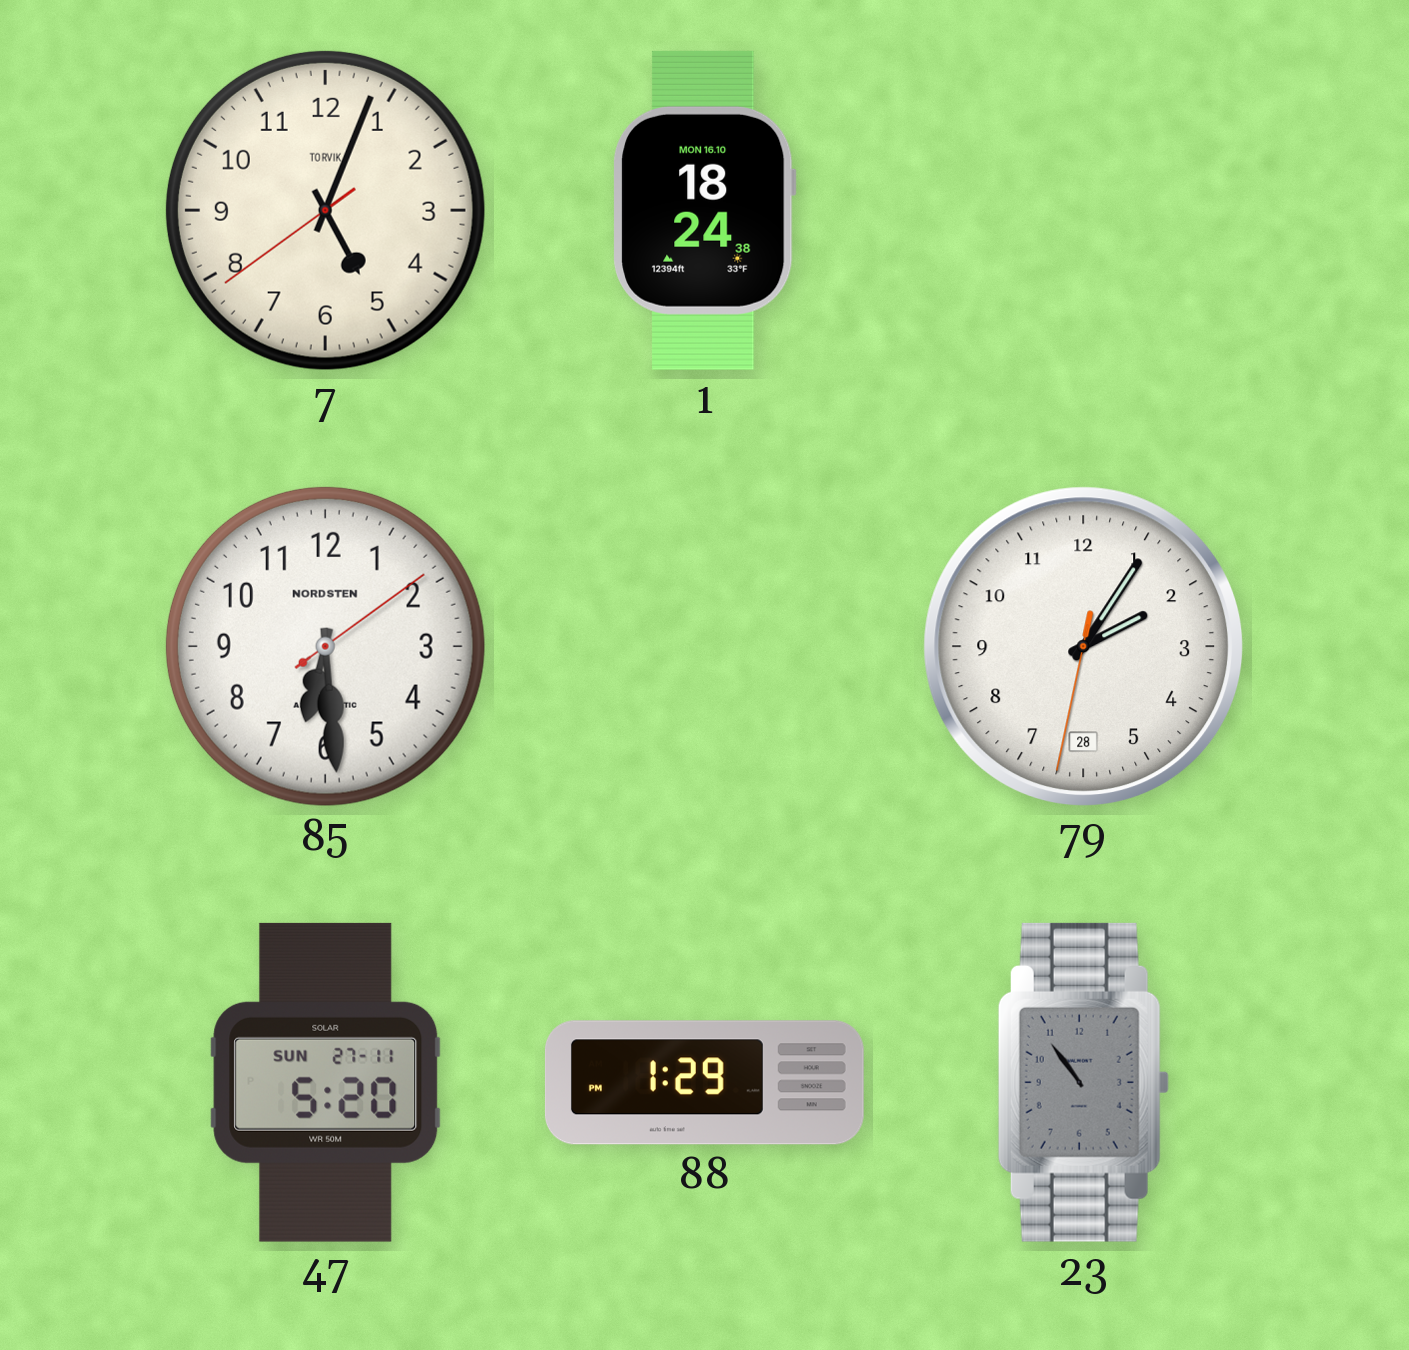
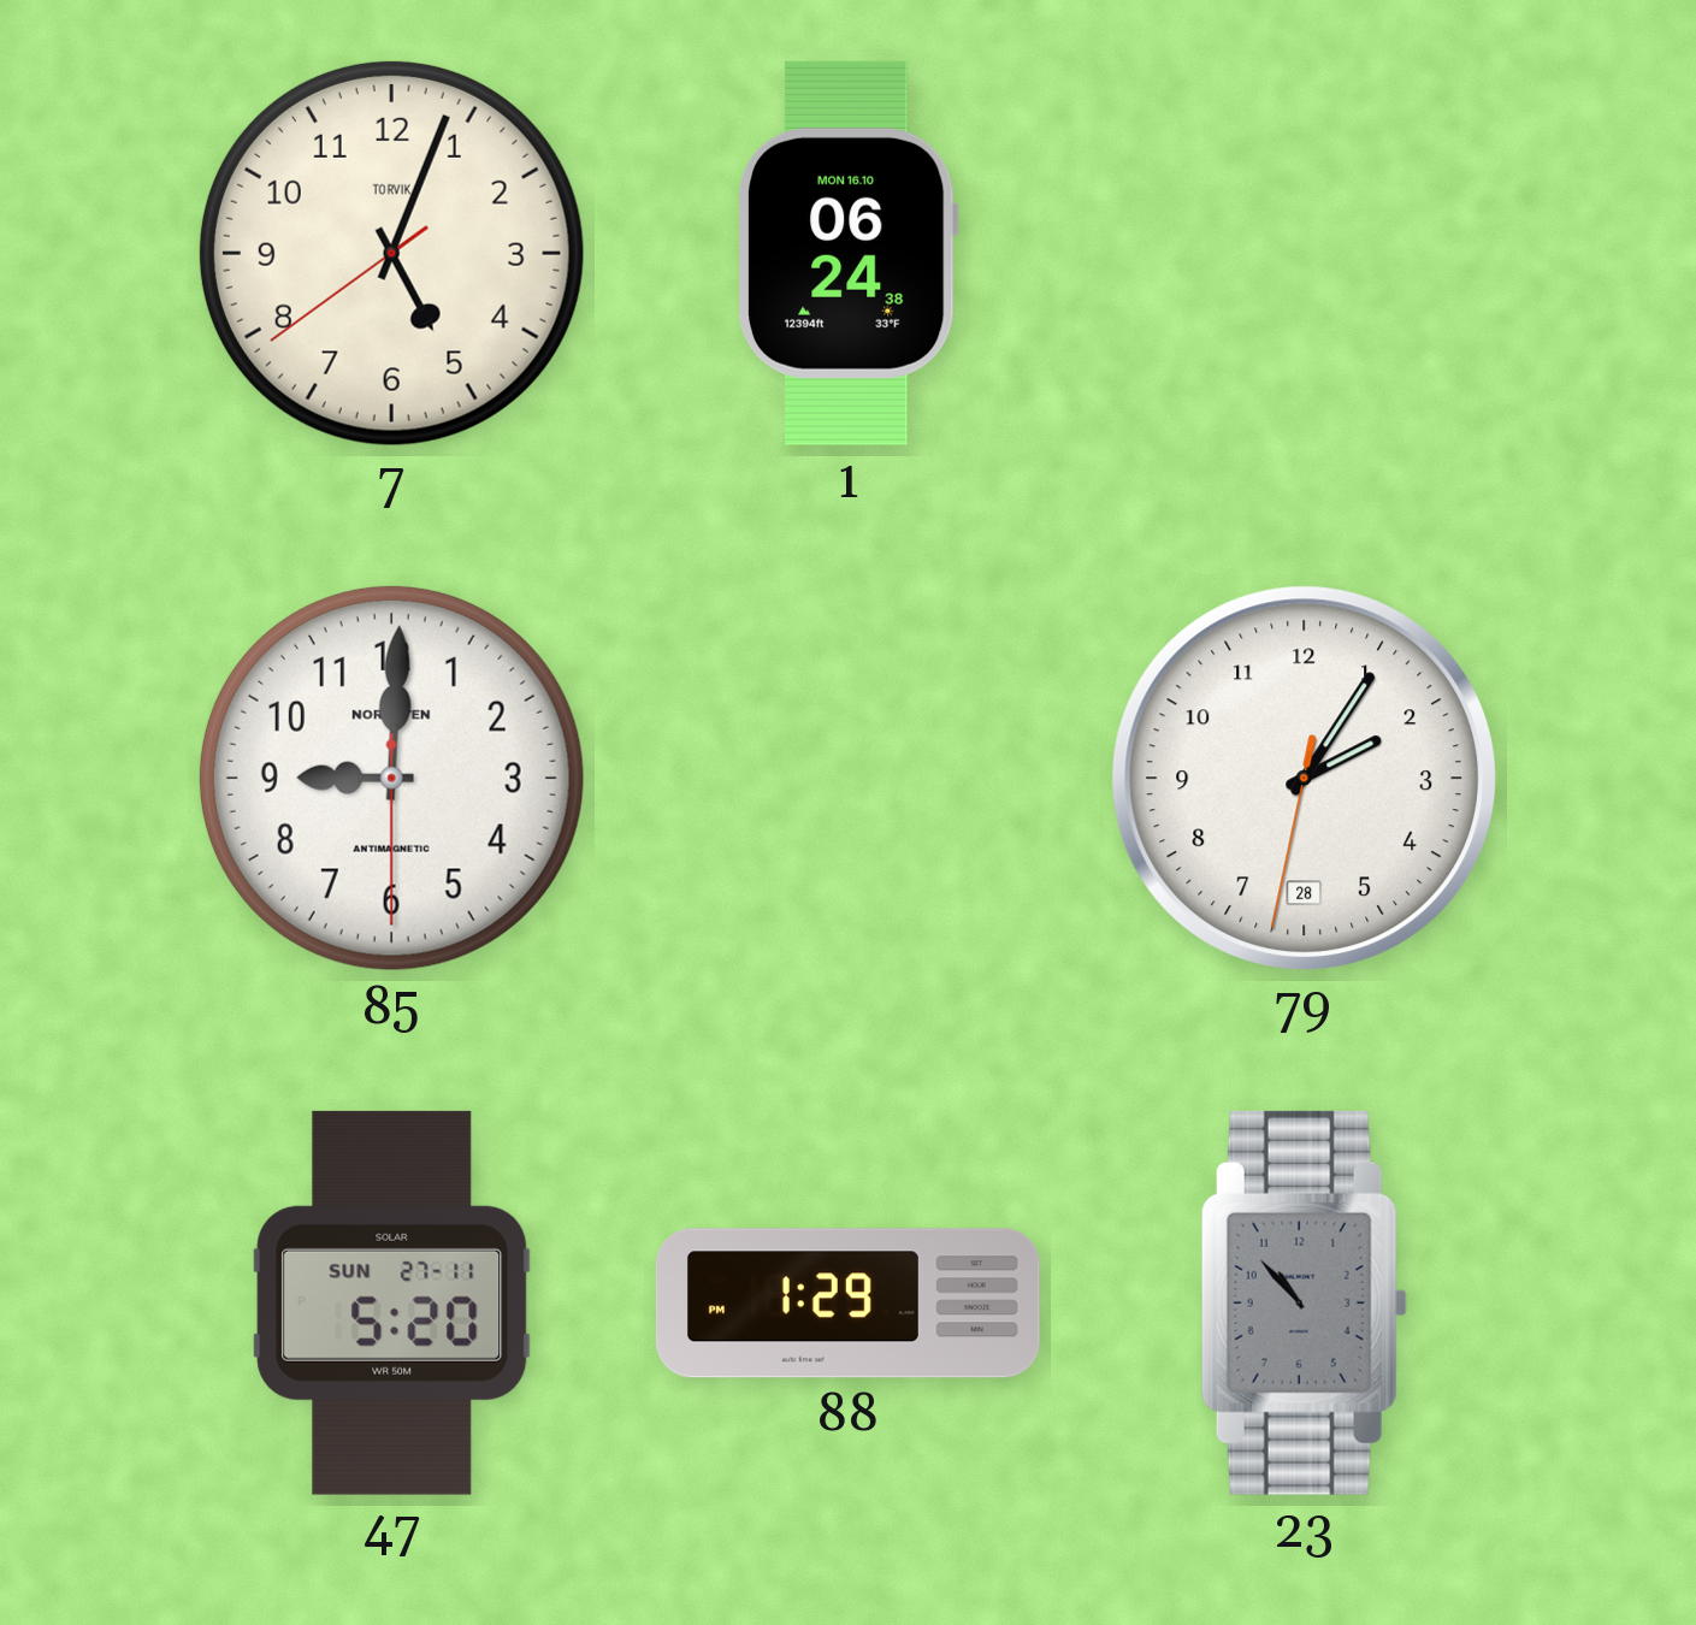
1: 18:24 -> 06:24 (849, 253)
85: 6:29 -> 9:00 (391, 778)
23: 10:54 -> 10:53 (1304, 1302)
